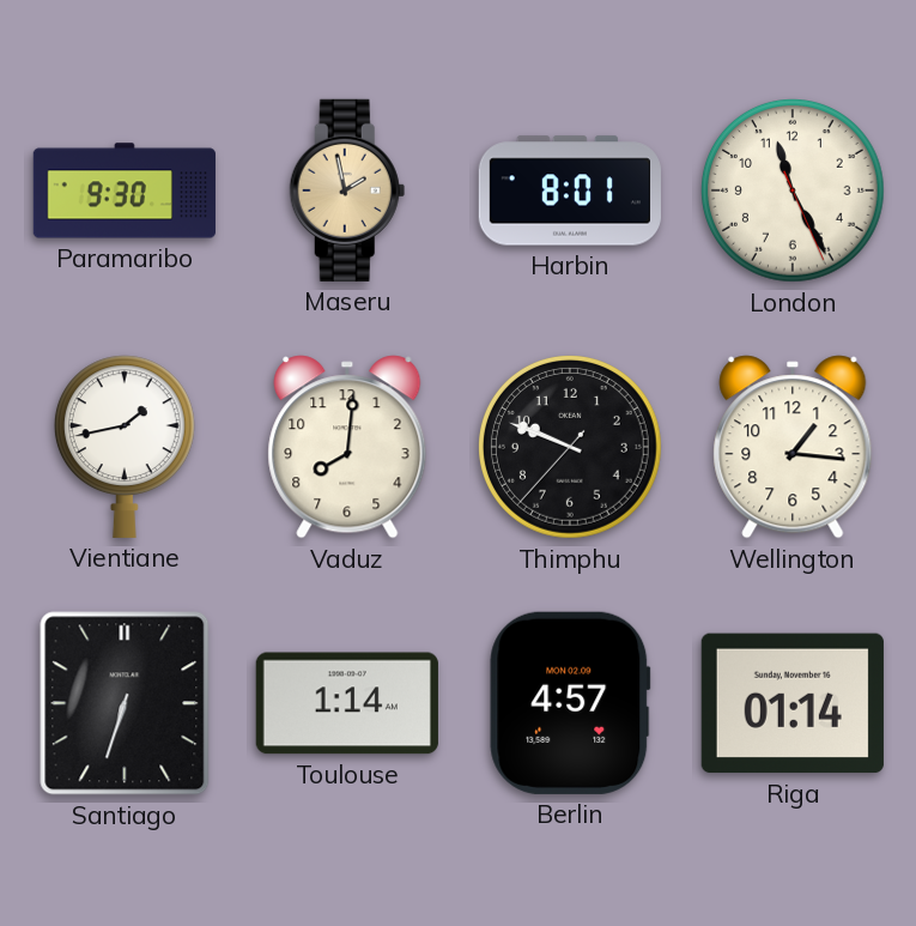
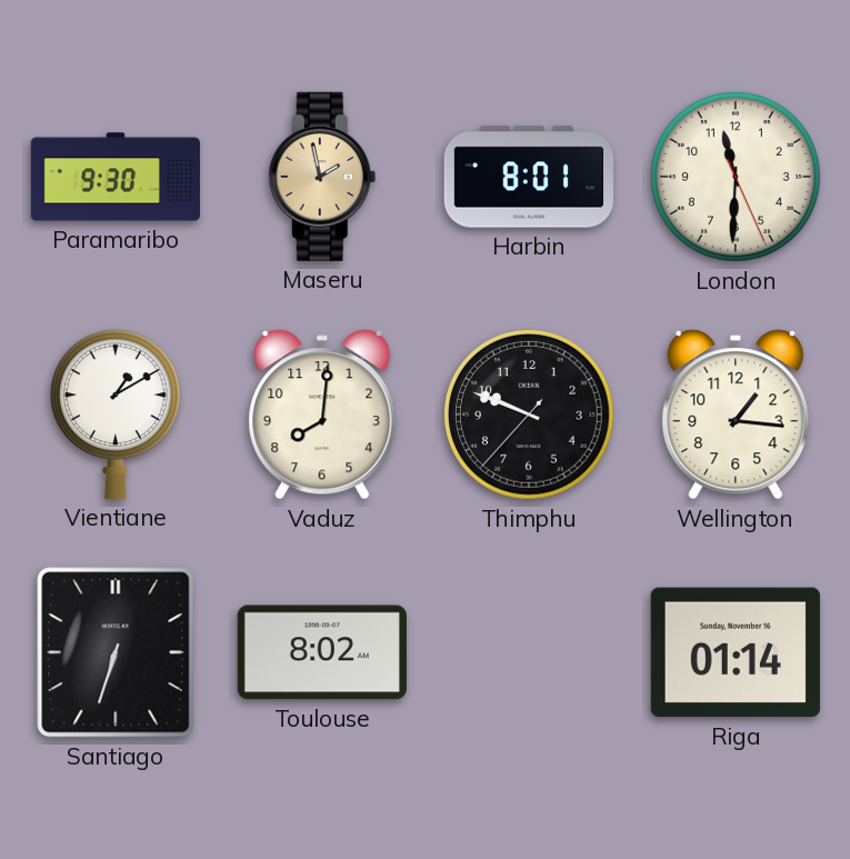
London: 11:25 -> 11:30 (737, 178)
Vientiane: 1:43 -> 1:10 (116, 414)
Toulouse: 1:14 -> 8:02 (322, 652)
Berlin: 4:57 -> none (570, 703)
